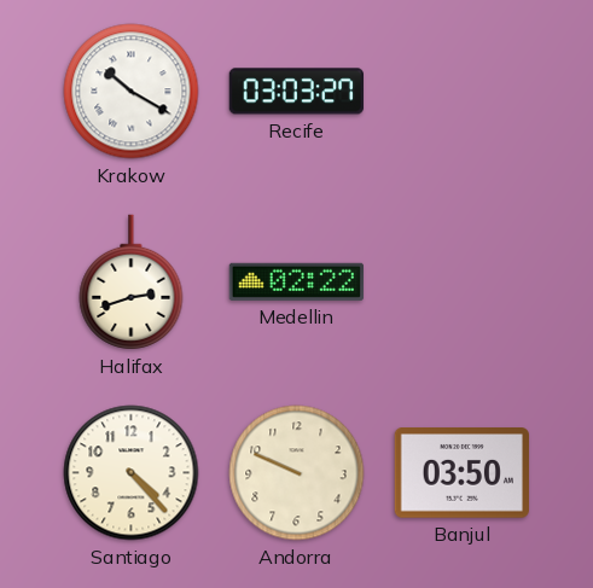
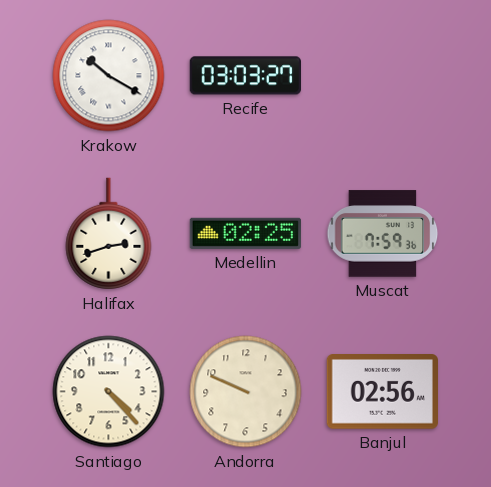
Medellin: 02:22 -> 02:25 (245, 233)
Muscat: none -> 7:59 (383, 234)
Banjul: 03:50 -> 02:56 (382, 392)
